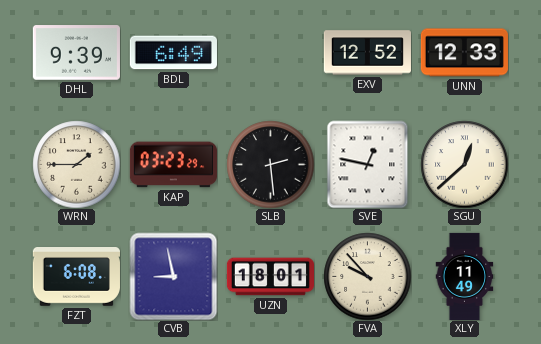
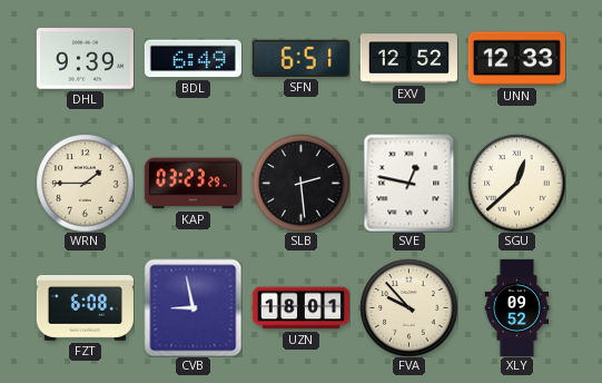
SFN: none -> 6:51 (300, 58)
XLY: 11:49 -> 09:52 (517, 307)
